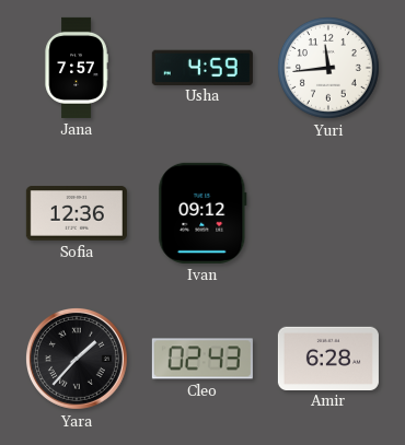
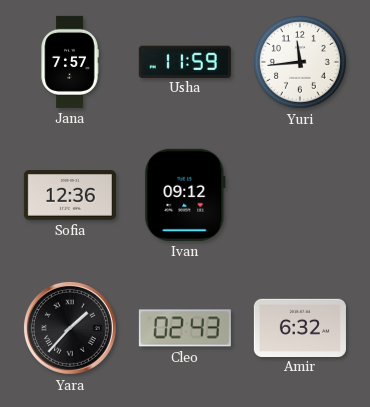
Usha: 4:59 -> 11:59 (185, 61)
Amir: 6:28 -> 6:32 (300, 327)
